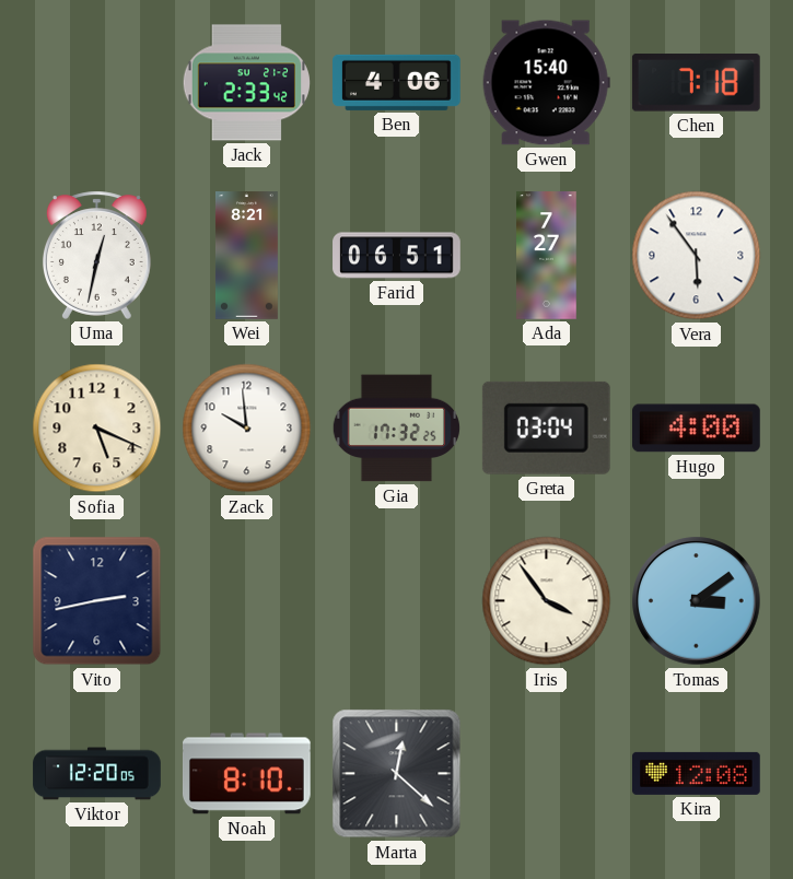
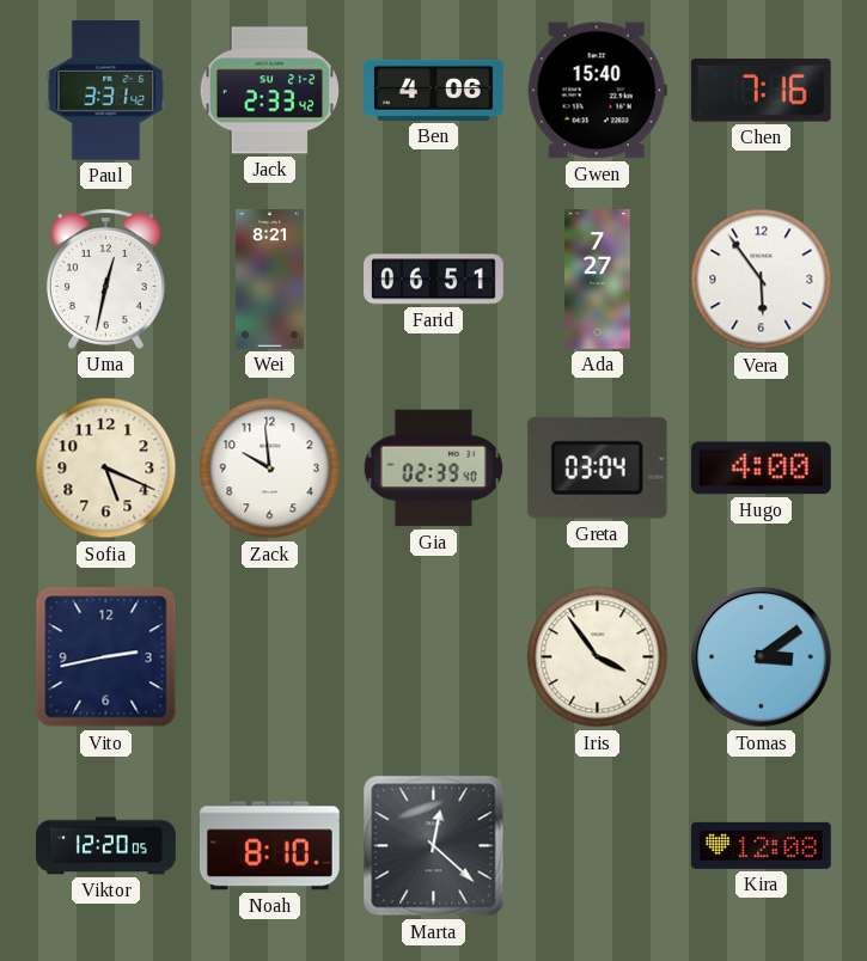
Paul: none -> 3:31 (106, 91)
Chen: 7:18 -> 7:16 (761, 91)
Gia: 17:32 -> 02:39 (433, 469)
